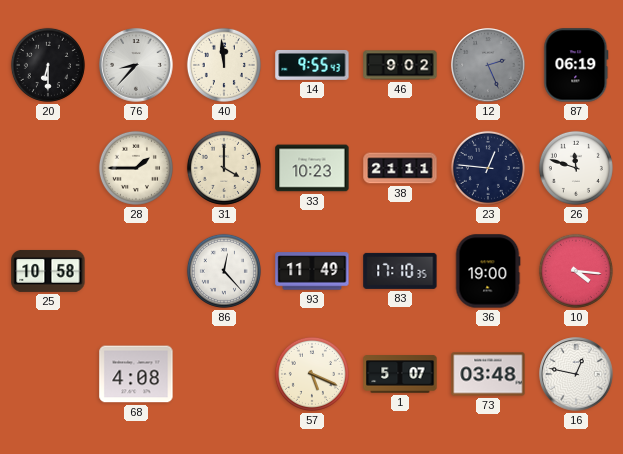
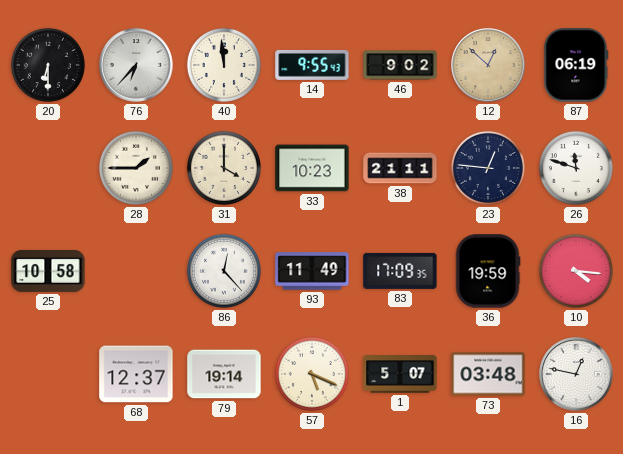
76: 8:37 -> 6:37 (136, 65)
12: 2:26 -> 12:52 (488, 65)
12 dial: grey -> champagne (488, 65)
83: 17:10 -> 17:09 (400, 271)
36: 19:00 -> 19:59 (488, 271)
68: 4:08 -> 12:37 (136, 374)
79: none -> 19:14 (224, 374)
